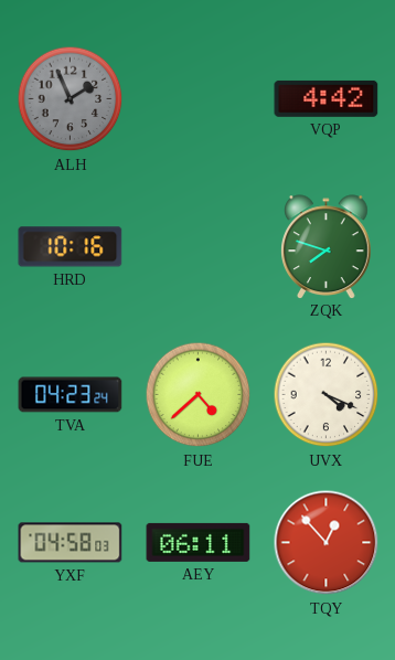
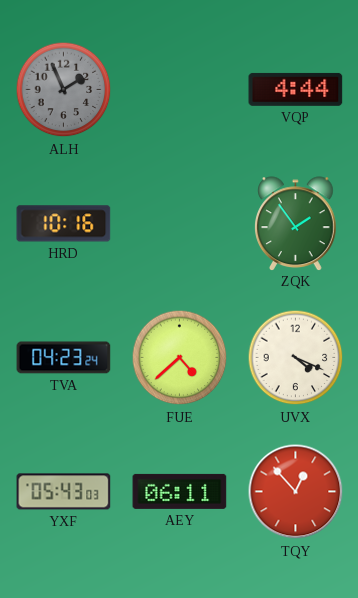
VQP: 4:42 -> 4:44 (296, 89)
ZQK: 7:48 -> 1:54 (296, 223)
YXF: 04:58 -> 05:43 (64, 492)
